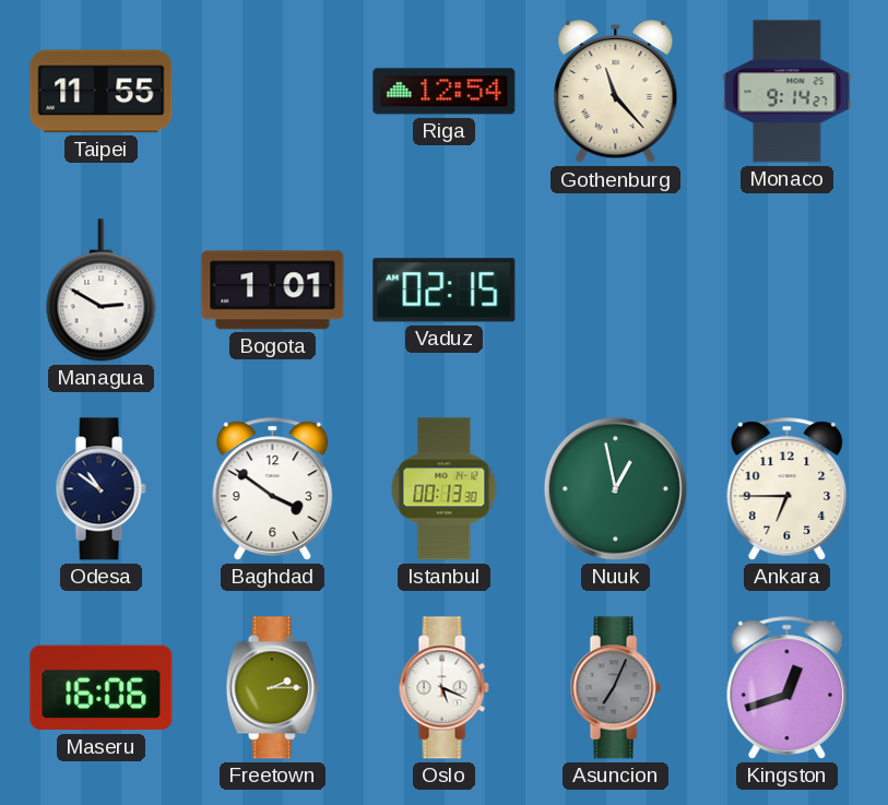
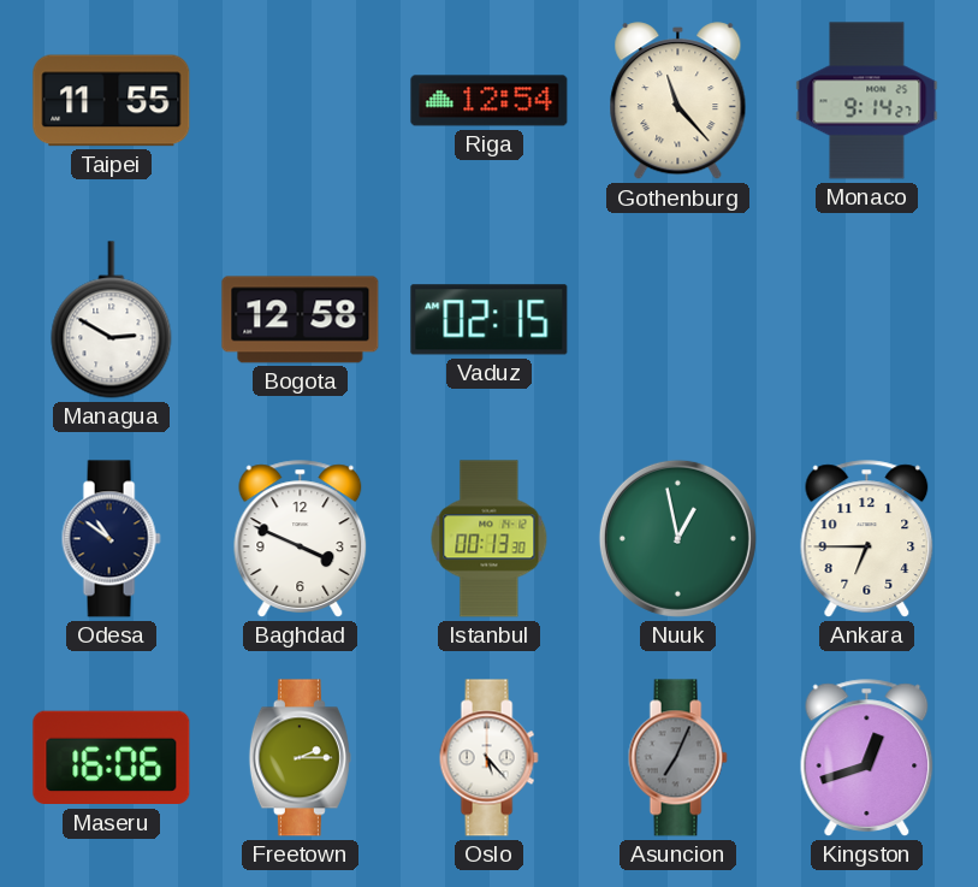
Bogota: 1:01 -> 12:58 (301, 320)
Baghdad: 3:51 -> 3:49 (301, 539)
Oslo: 5:19 -> 5:23 (488, 758)
